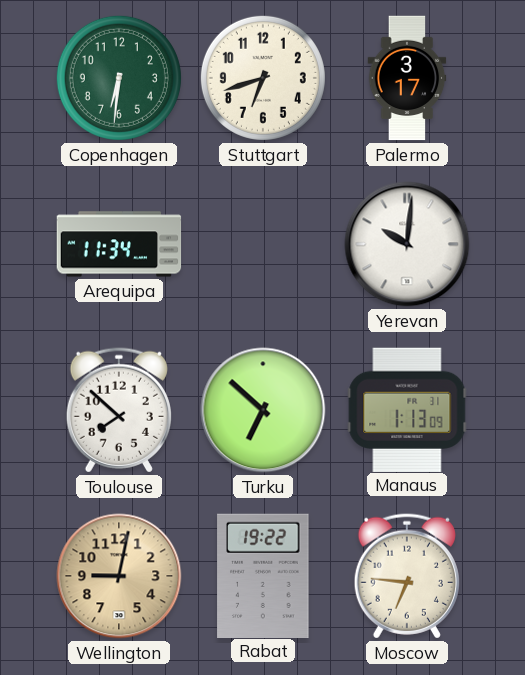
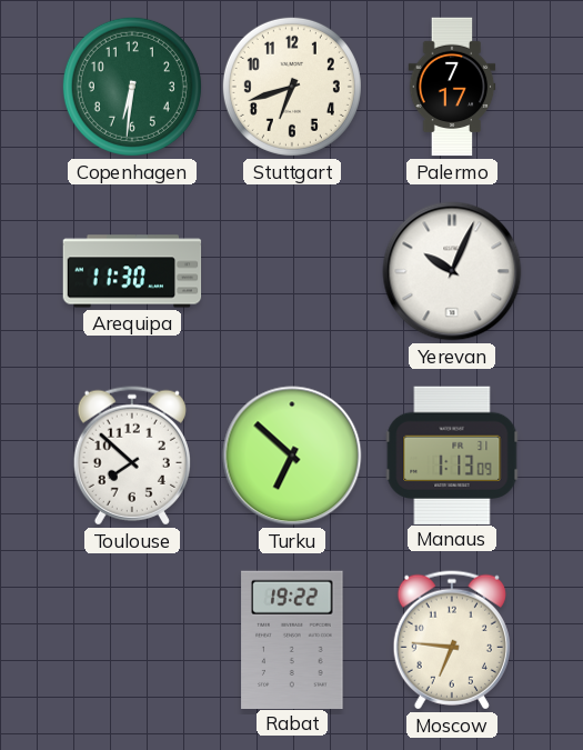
Palermo: 3:17 -> 7:17 (452, 87)
Arequipa: 11:34 -> 11:30 (132, 271)
Yerevan: 10:01 -> 10:04 (452, 271)
Wellington: 9:02 -> none (119, 576)
